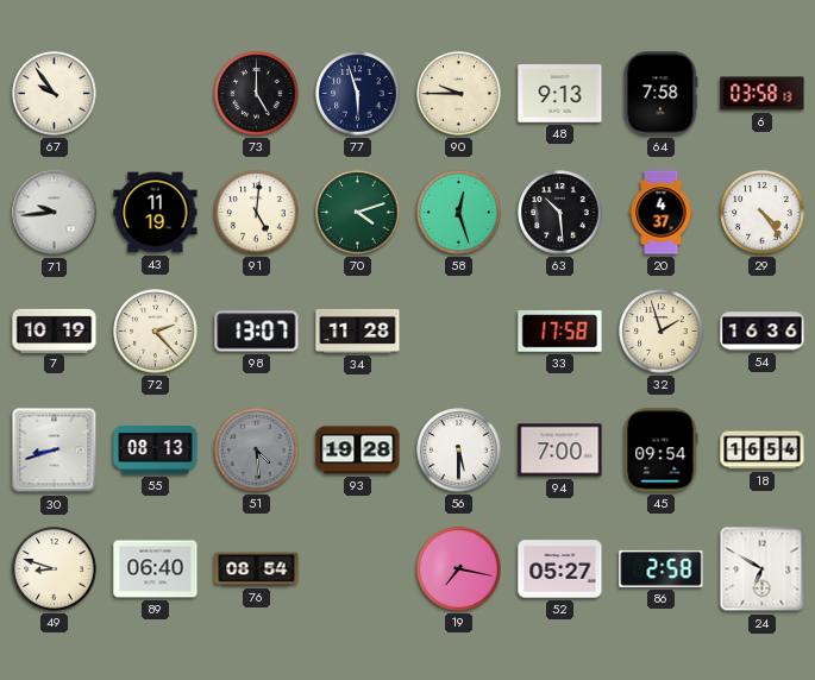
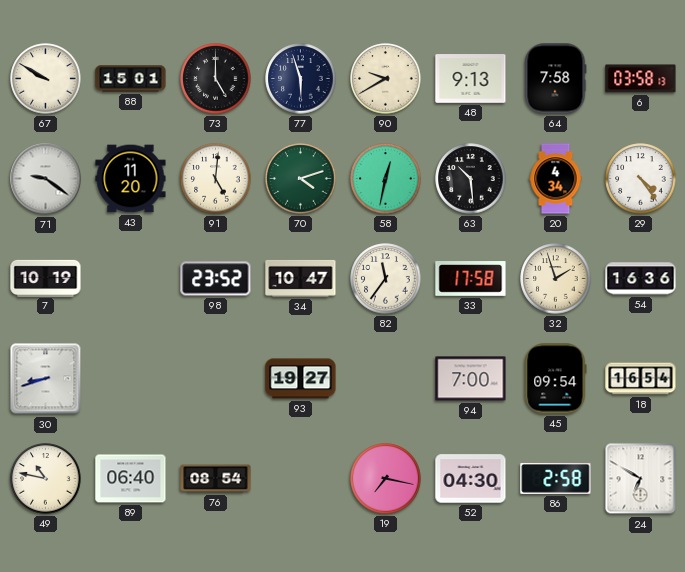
67: 9:54 -> 9:50 (46, 79)
88: none -> 15:01 (131, 79)
90: 9:45 -> 9:40 (386, 79)
71: 9:44 -> 9:21 (46, 179)
43: 11:19 -> 11:20 (131, 179)
58: 12:27 -> 12:32 (386, 179)
20: 4:37 -> 4:34 (556, 179)
72: 2:23 -> none (156, 332)
98: 13:07 -> 23:52 (216, 279)
34: 11:28 -> 10:47 (301, 278)
82: none -> 11:36 (386, 279)
55: 08:13 -> none (156, 451)
51: 4:29 -> none (257, 451)
93: 19:28 -> 19:27 (301, 379)
56: 5:30 -> none (459, 451)
49: 8:48 -> 10:47 (46, 479)
52: 05:27 -> 04:30 (471, 479)
